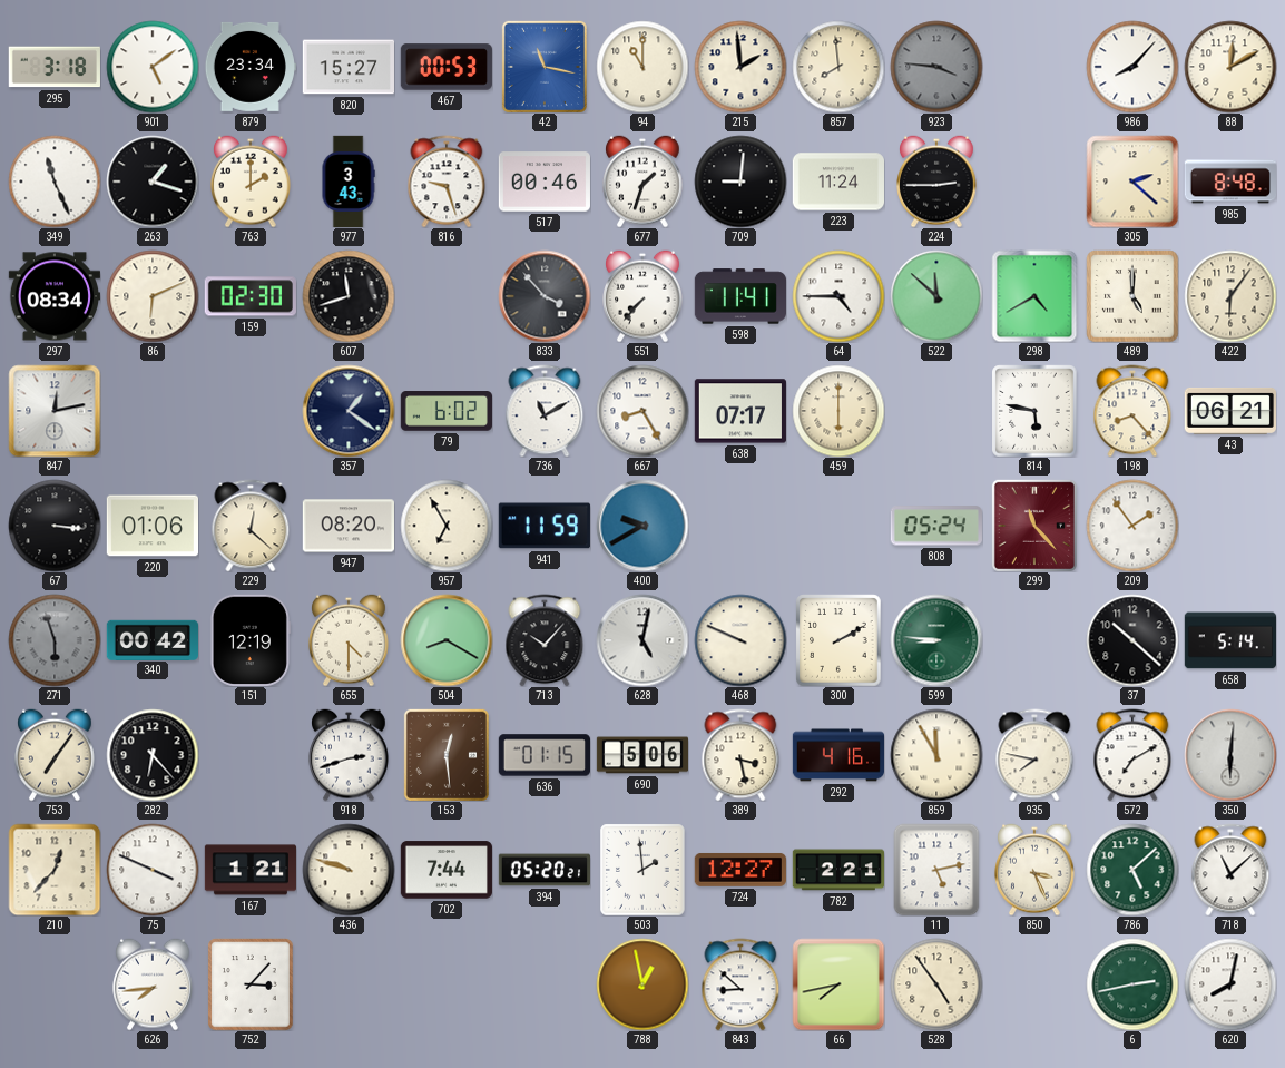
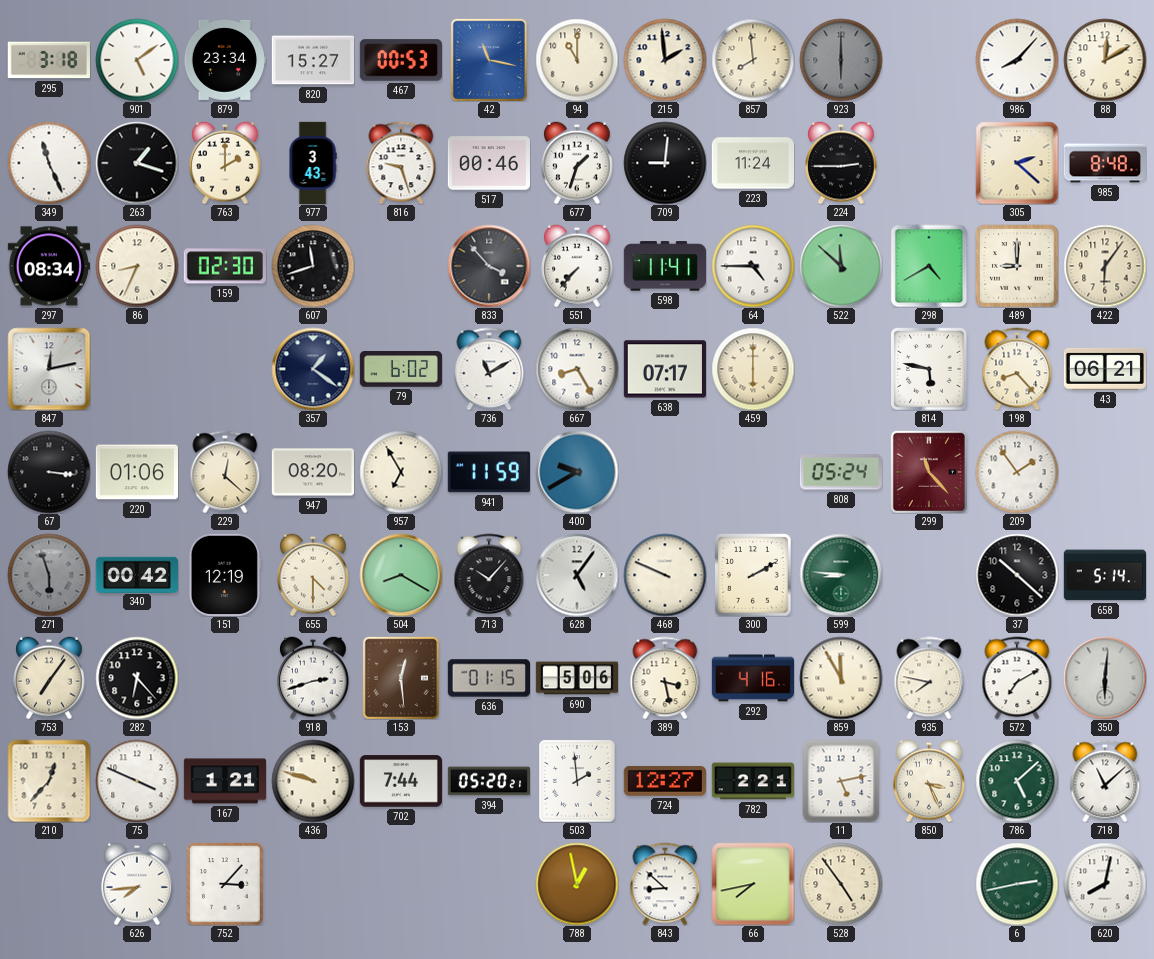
923: 3:46 -> 6:00 (841, 60)
86: 6:11 -> 8:34 (137, 266)
489: 5:00 -> 9:00 (1017, 266)
628: 5:02 -> 5:06 (577, 575)
